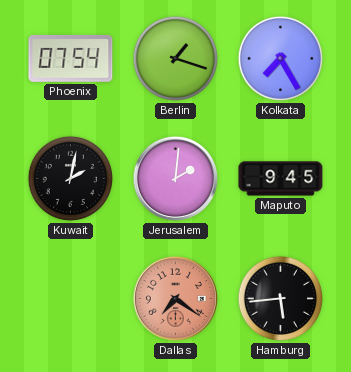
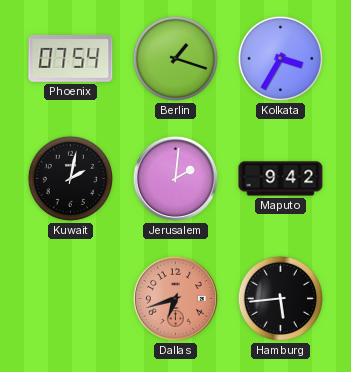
Kolkata: 7:25 -> 3:35 (280, 58)
Maputo: 9:45 -> 9:42 (281, 179)
Dallas: 7:21 -> 6:42 (175, 298)
